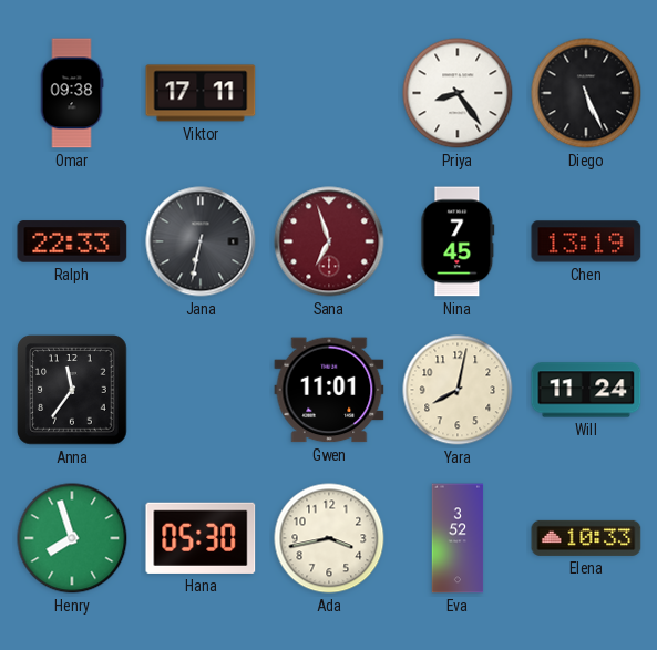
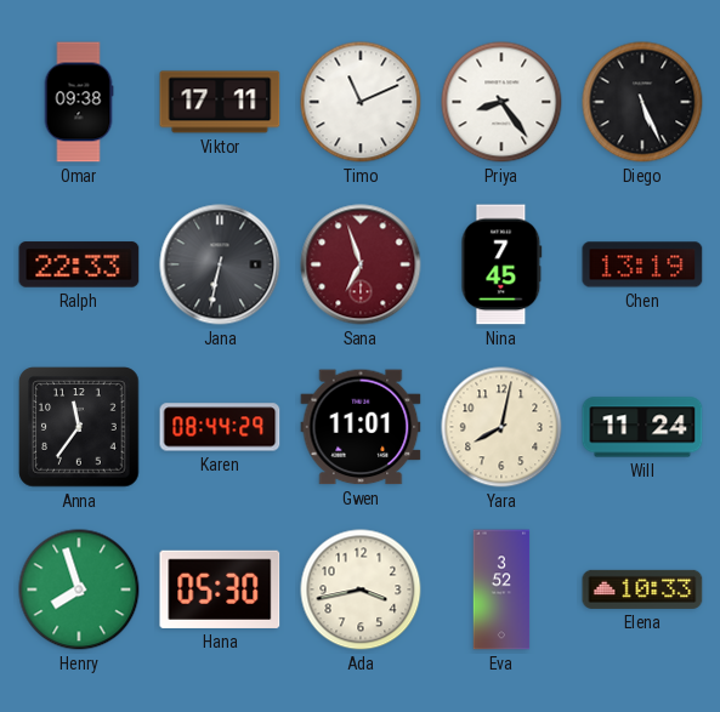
Timo: none -> 11:11 (361, 102)
Karen: none -> 08:44 (220, 427)
